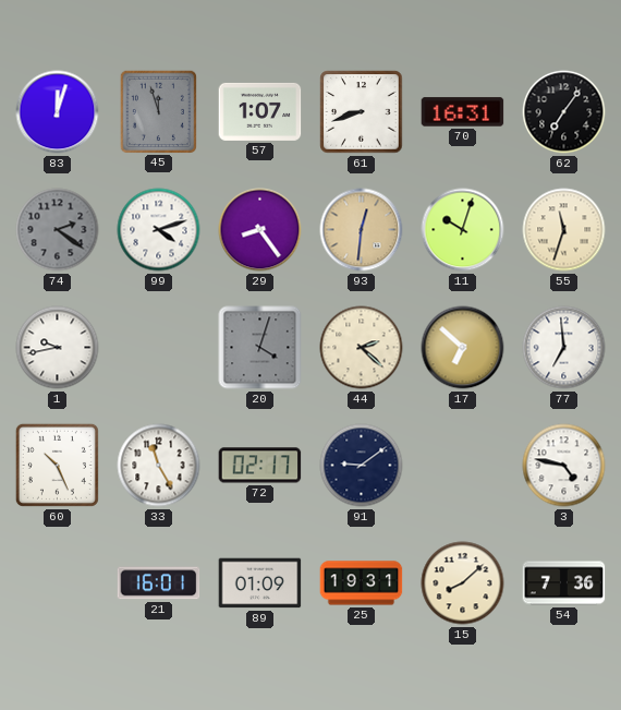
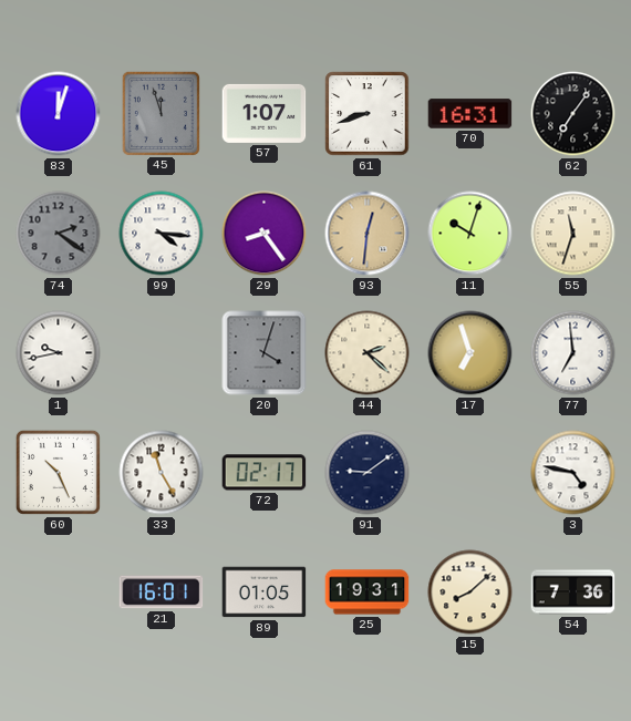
99: 4:12 -> 4:16 (162, 234)
17: 6:52 -> 6:57 (470, 353)
89: 01:09 -> 01:05 (265, 593)
